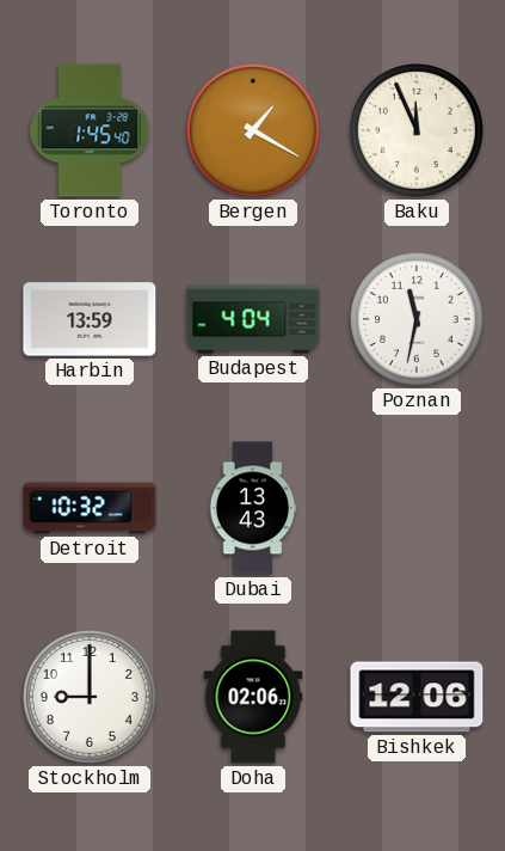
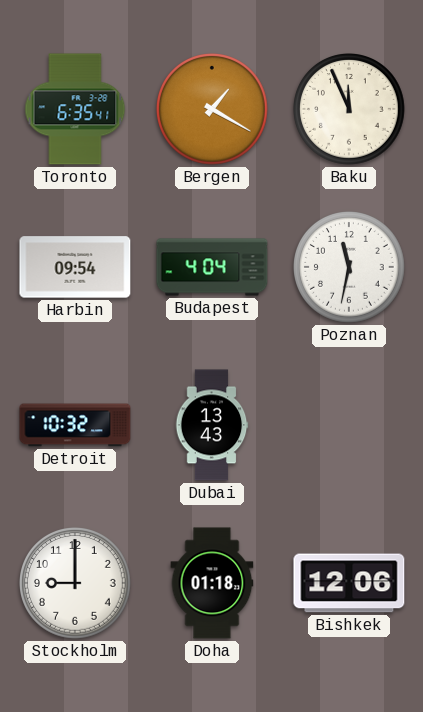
Toronto: 1:45 -> 6:35 (75, 109)
Harbin: 13:59 -> 09:54 (75, 267)
Doha: 02:06 -> 01:18 (212, 583)
